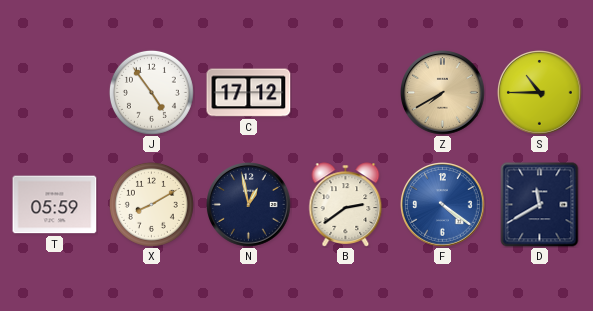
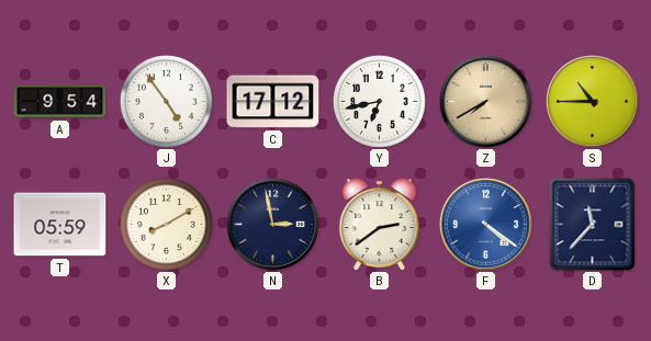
A: none -> 9:54 (60, 102)
Y: none -> 6:43 (379, 101)
N: 12:58 -> 2:58 (273, 225)
D: 11:40 -> 11:37 (593, 225)
